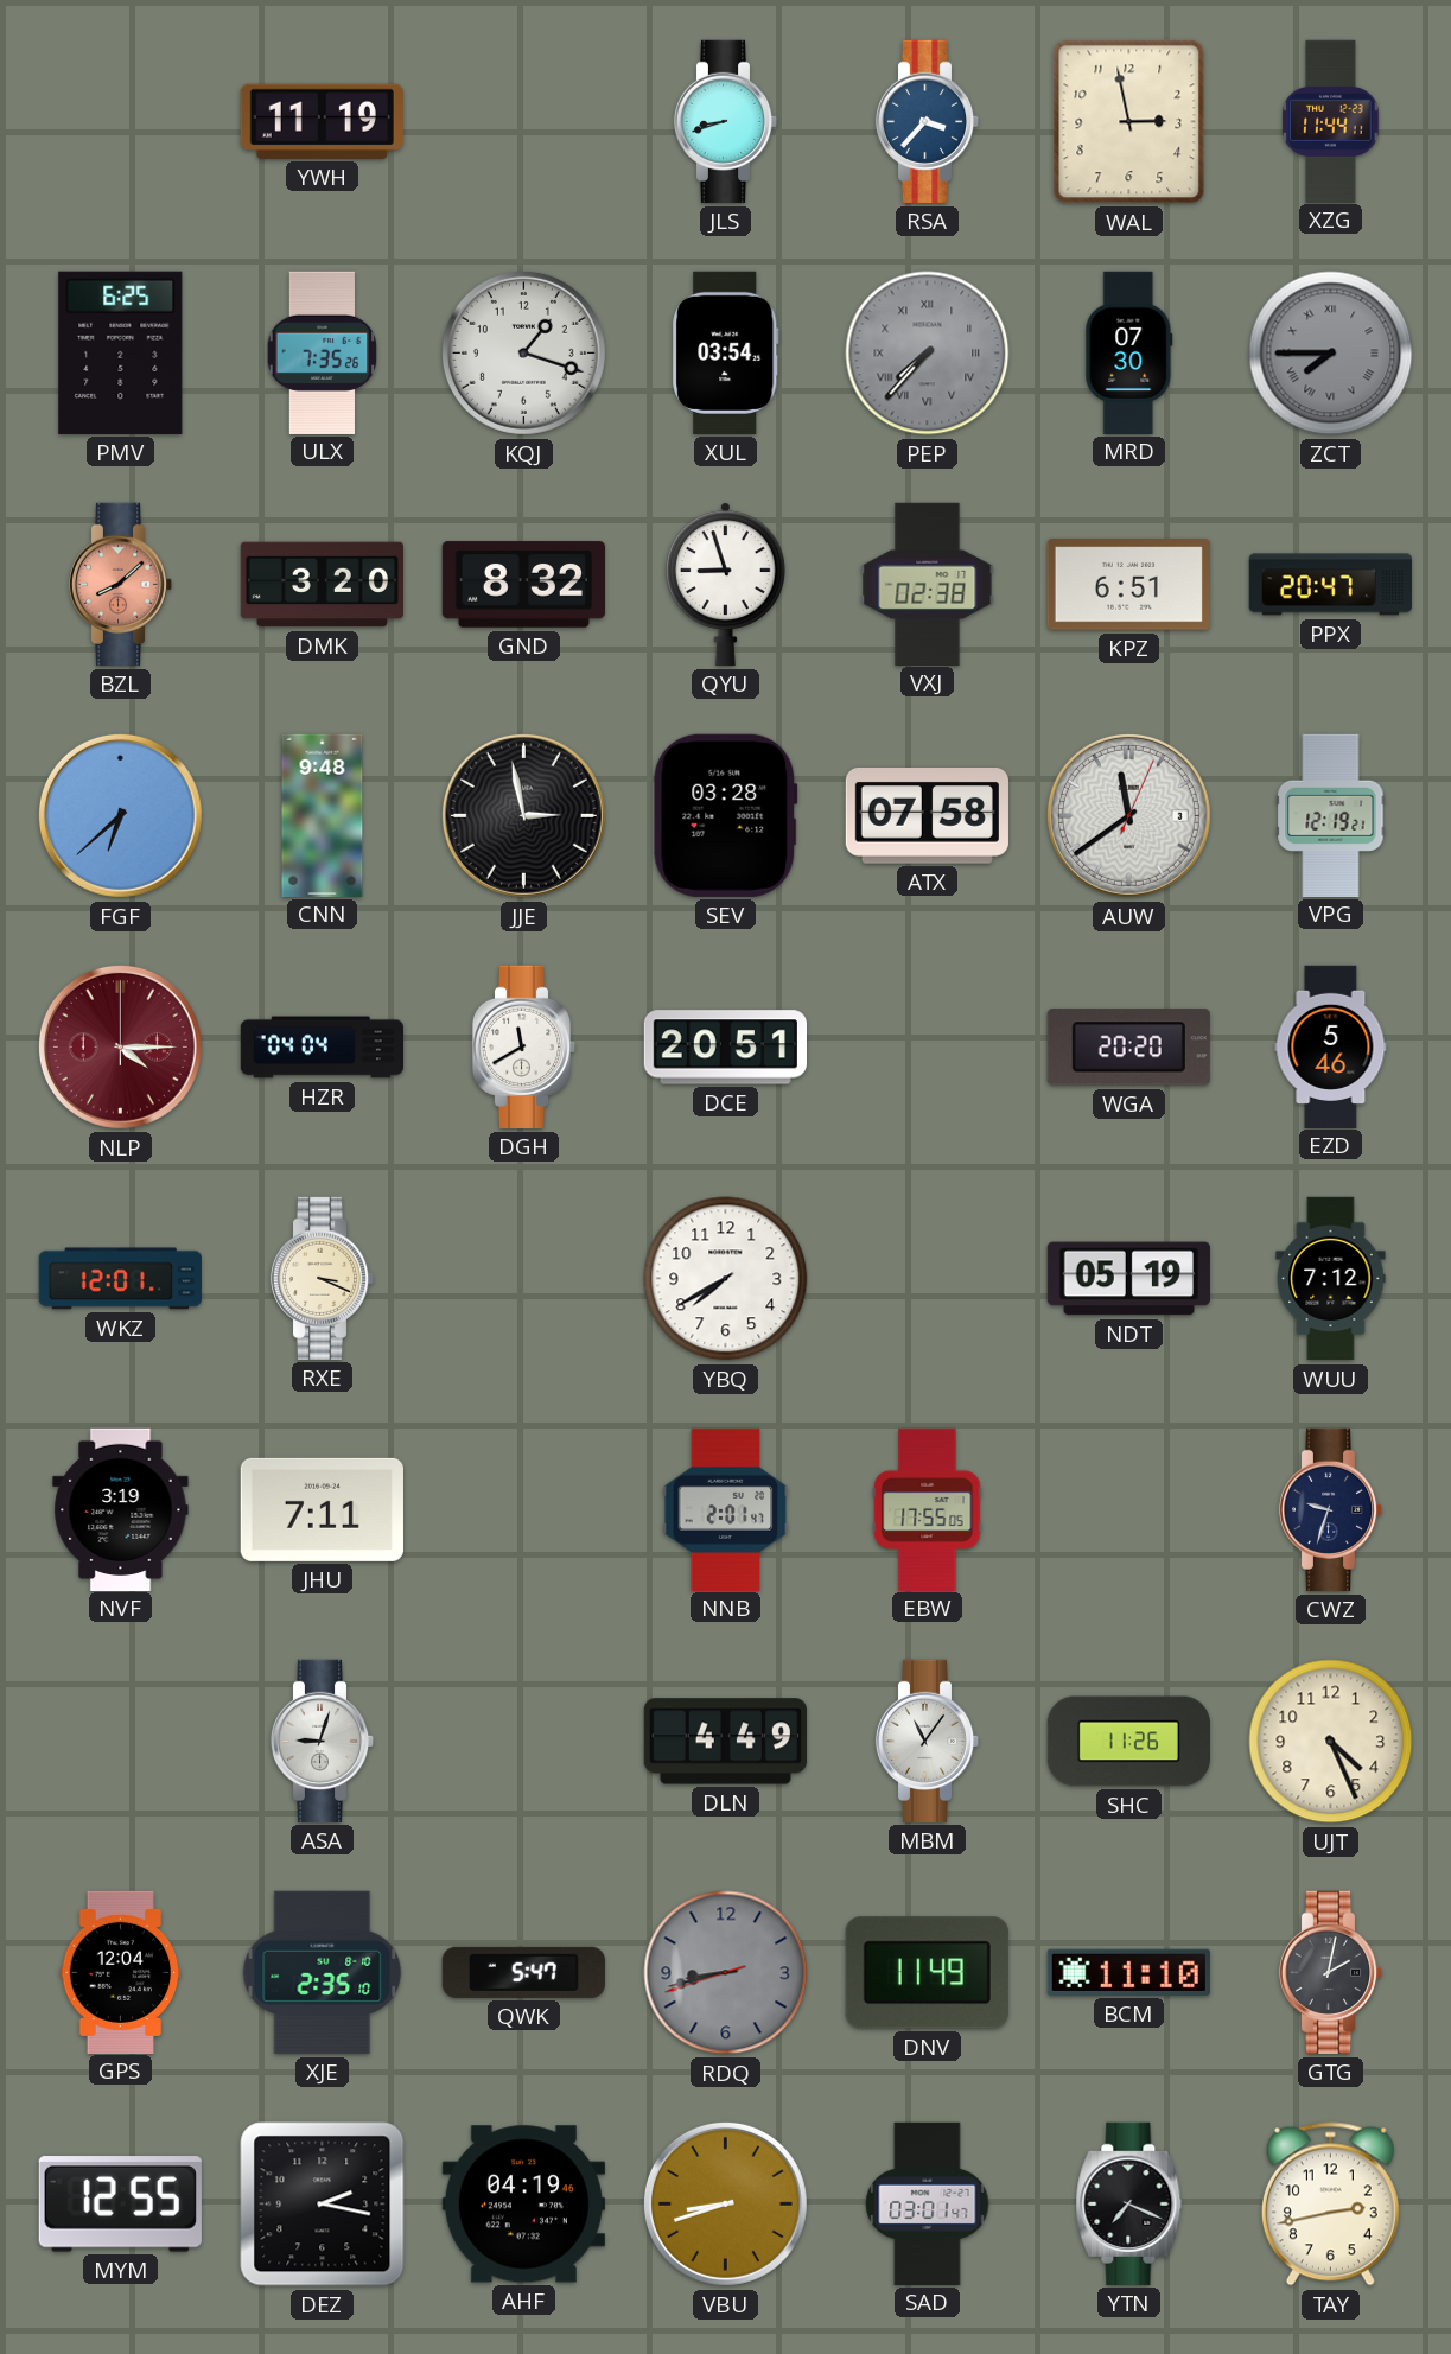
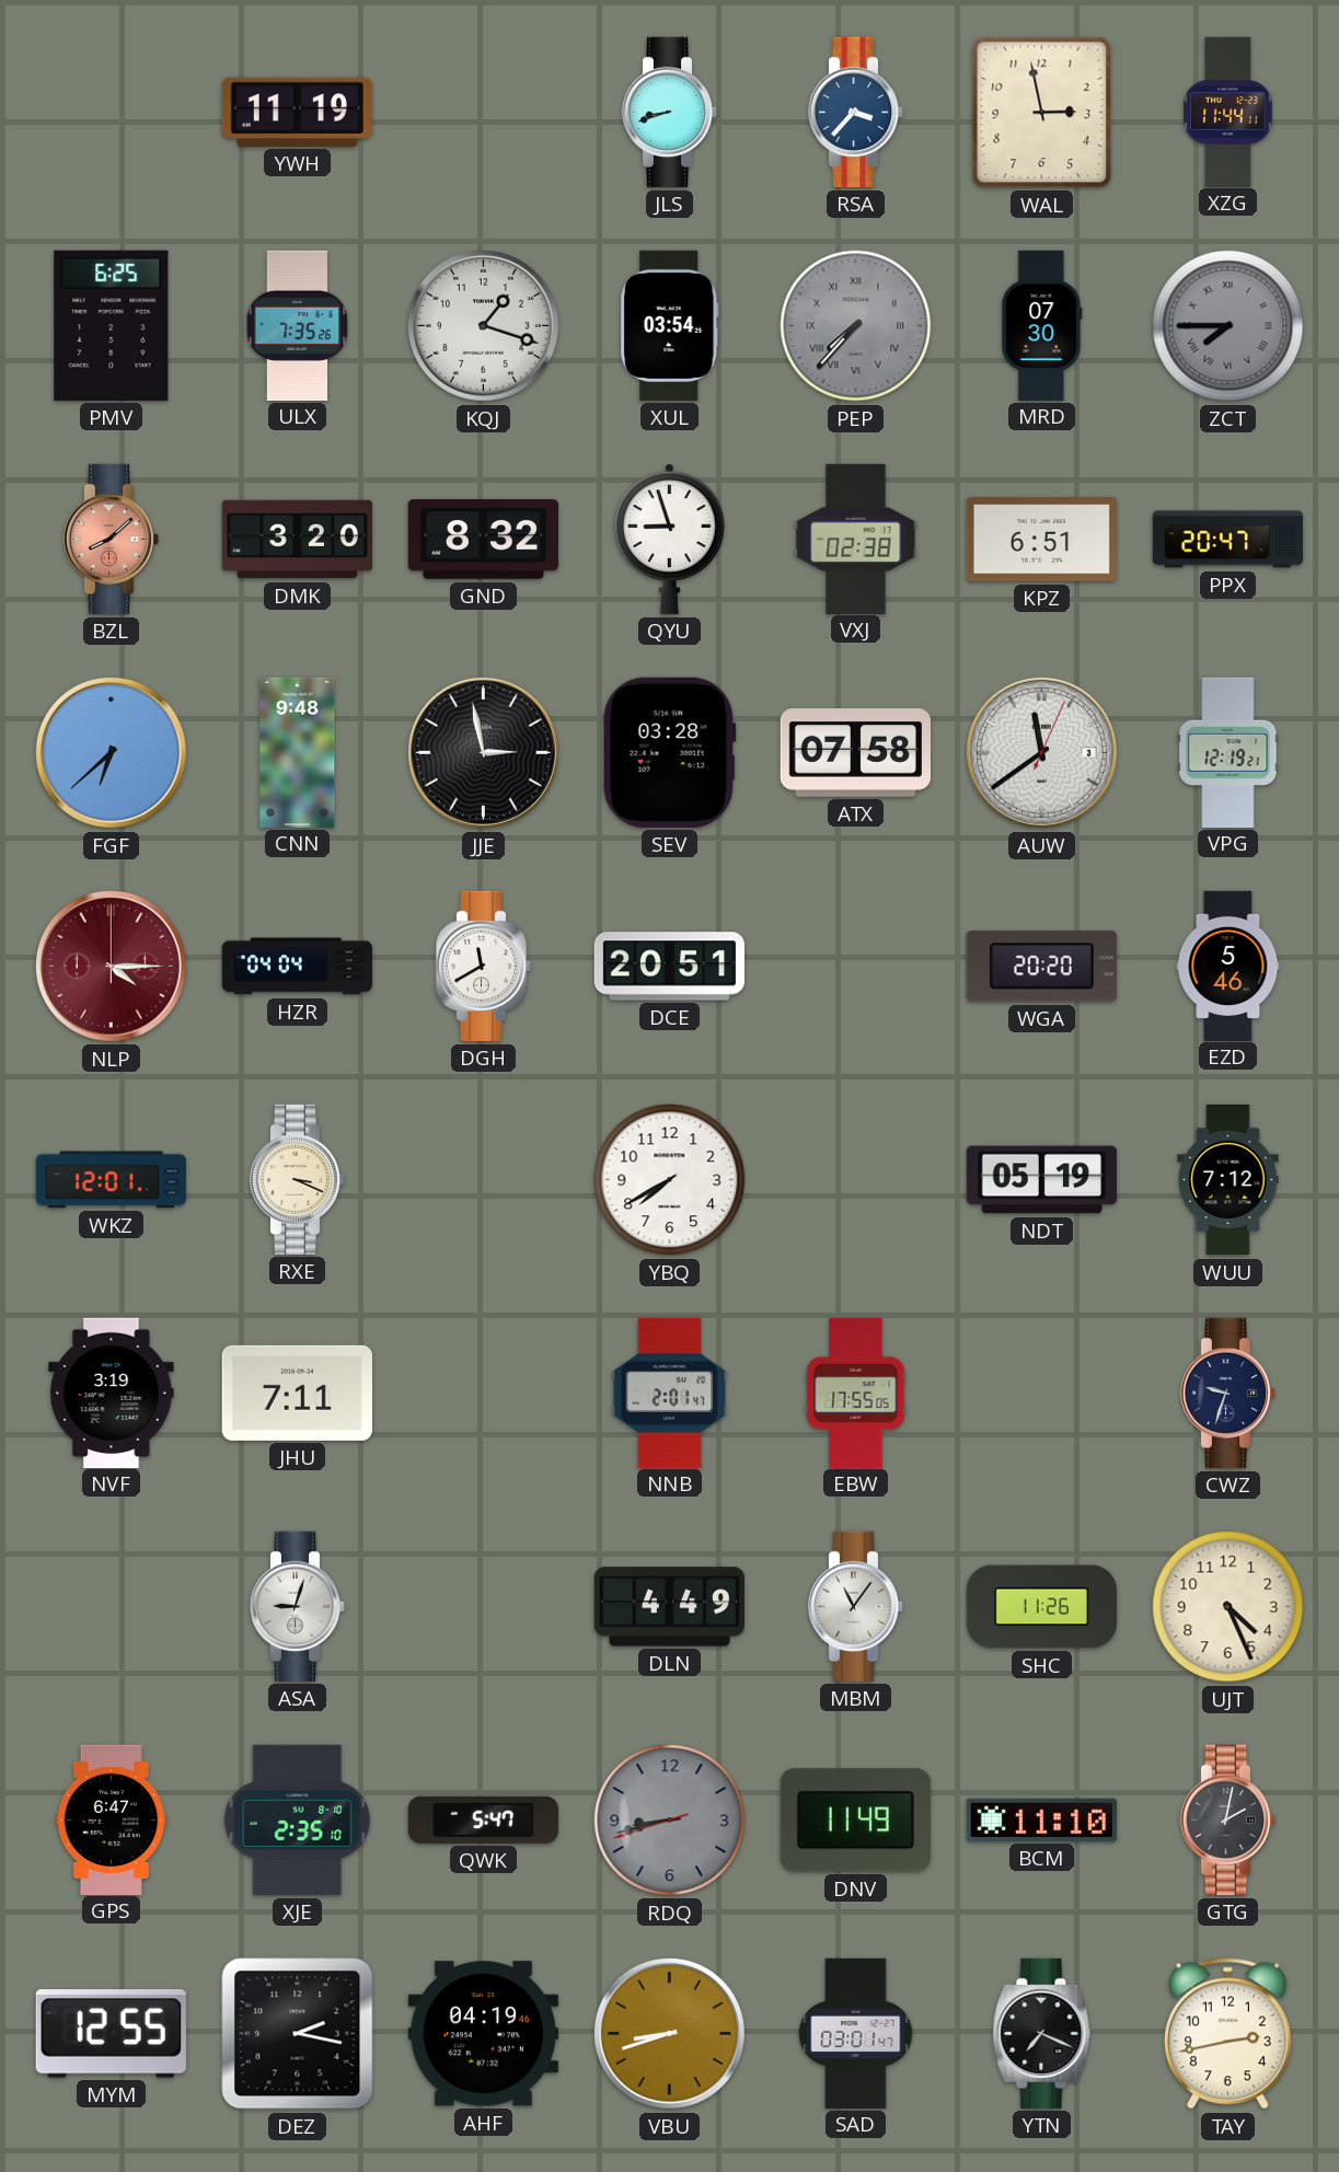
GPS: 12:04 -> 6:47 (112, 1819)
